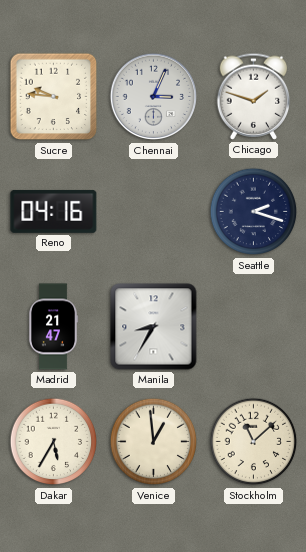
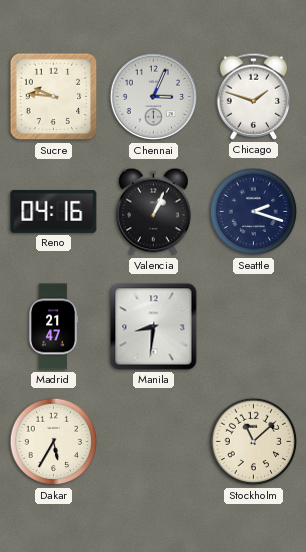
Valencia: none -> 1:04 (154, 212)
Manila: 8:35 -> 8:31 (154, 327)
Venice: 12:59 -> none (154, 442)
